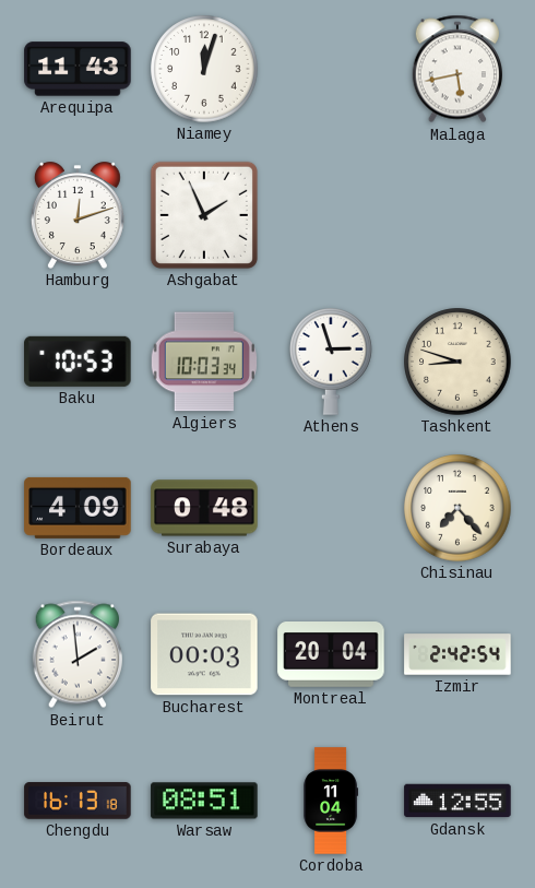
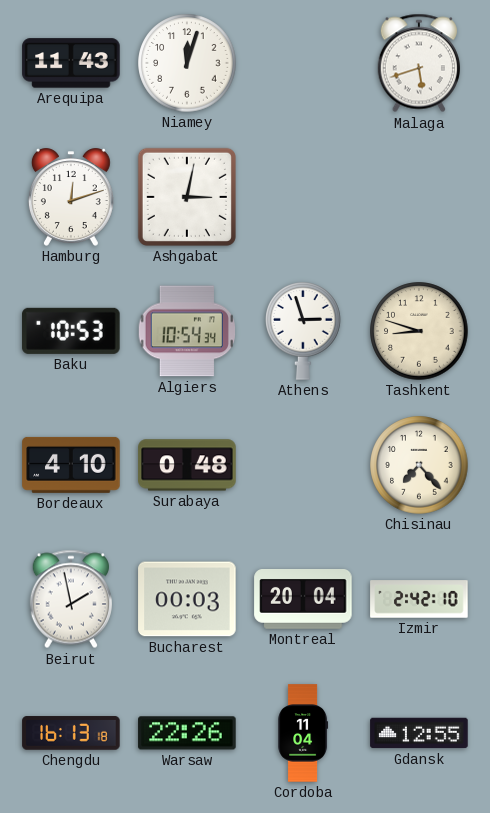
Malaga: 5:43 -> 5:42 (418, 63)
Ashgabat: 1:56 -> 3:02 (187, 197)
Algiers: 10:03 -> 10:54 (187, 331)
Bordeaux: 4:09 -> 4:10 (71, 465)
Beirut: 1:59 -> 1:58 (70, 599)
Izmir: 2:42:54 -> 2:42:10 (419, 599)
Warsaw: 08:51 -> 22:26 (187, 733)
